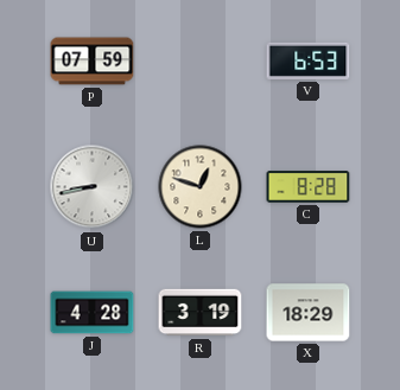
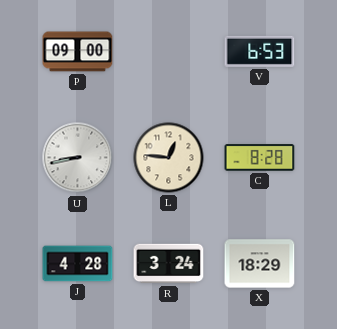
P: 07:59 -> 09:00 (78, 52)
L: 12:48 -> 12:46 (169, 158)
R: 3:19 -> 3:24 (169, 264)
